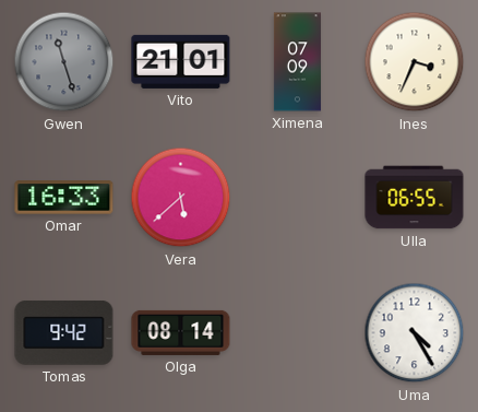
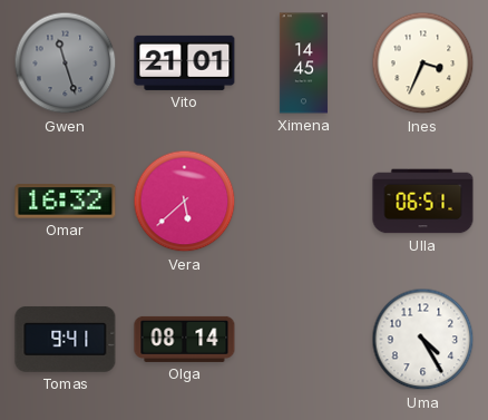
Ximena: 07:09 -> 14:45 (303, 64)
Omar: 16:33 -> 16:32 (66, 202)
Ulla: 06:55 -> 06:51 (423, 202)
Tomas: 9:42 -> 9:41 (66, 340)
